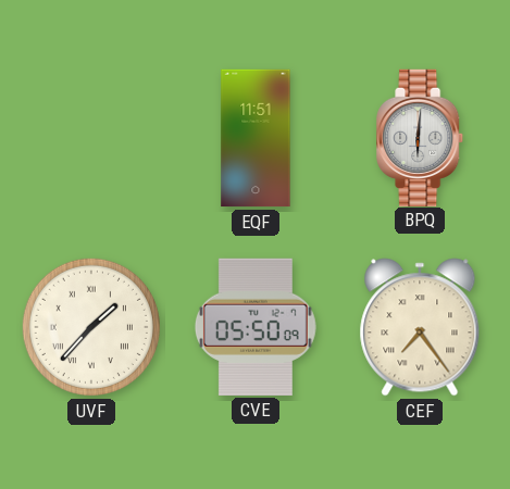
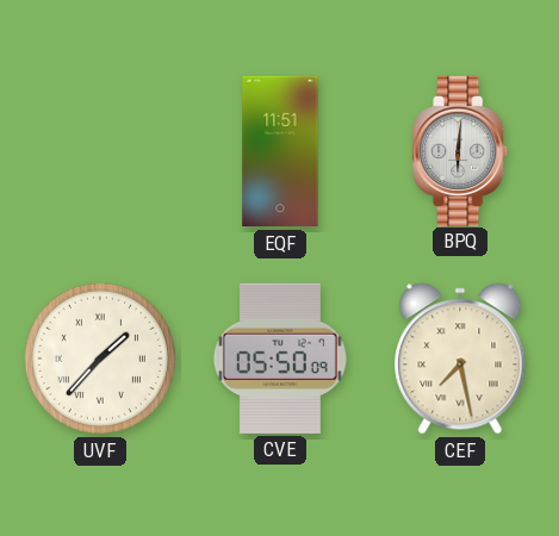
CEF: 7:24 -> 7:28 (460, 359)
